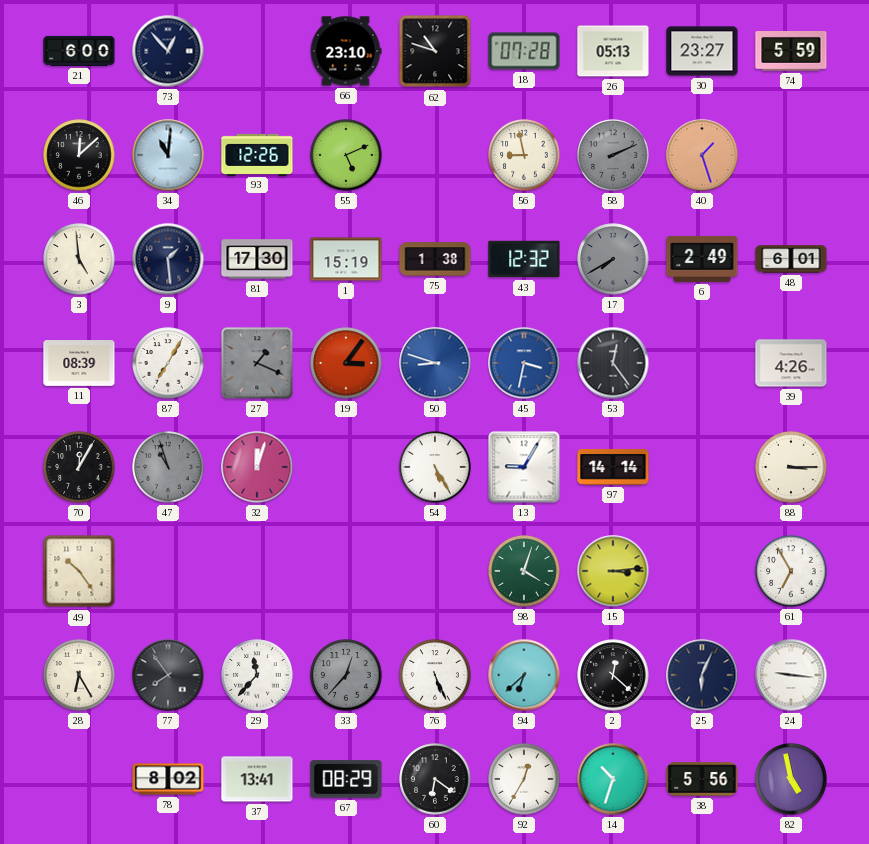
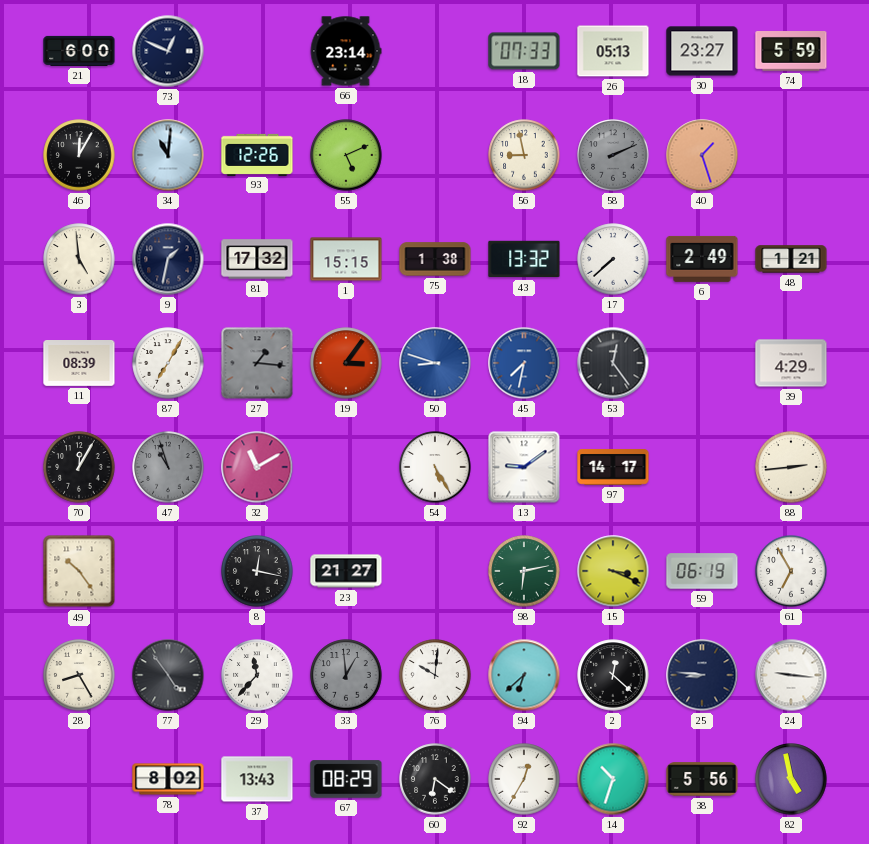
73: 12:53 -> 12:49 (168, 51)
66: 23:10 -> 23:14 (346, 51)
62: 10:48 -> none (435, 51)
18: 07:28 -> 07:33 (524, 51)
46: 12:08 -> 12:05 (79, 155)
9: 1:29 -> 1:32 (168, 259)
81: 17:30 -> 17:32 (257, 259)
1: 15:19 -> 15:15 (346, 259)
43: 12:32 -> 13:32 (524, 259)
17: 7:40 -> 7:38 (613, 259)
17 dial: grey -> white (613, 259)
48: 6:01 -> 1:21 (791, 259)
27: 1:19 -> 1:16 (257, 363)
45: 3:32 -> 7:32 (524, 363)
39: 4:26 -> 4:29 (791, 363)
32: 12:03 -> 11:10 (257, 467)
13: 9:05 -> 9:09 (524, 467)
97: 14:14 -> 14:17 (613, 468)
88: 3:15 -> 2:44 (791, 467)
8: none -> 12:17 (257, 571)
23: none -> 21:27 (346, 571)
98: 4:03 -> 6:13 (524, 571)
15: 3:14 -> 3:19 (613, 571)
59: none -> 06:19 (702, 571)
28: 6:25 -> 8:25 (79, 675)
77: 7:54 -> 4:54 (168, 675)
33: 12:37 -> 12:59 (346, 675)
76: 5:26 -> 10:01 (435, 675)
25: 6:04 -> 8:46 (702, 675)
37: 13:41 -> 13:43 (257, 779)
